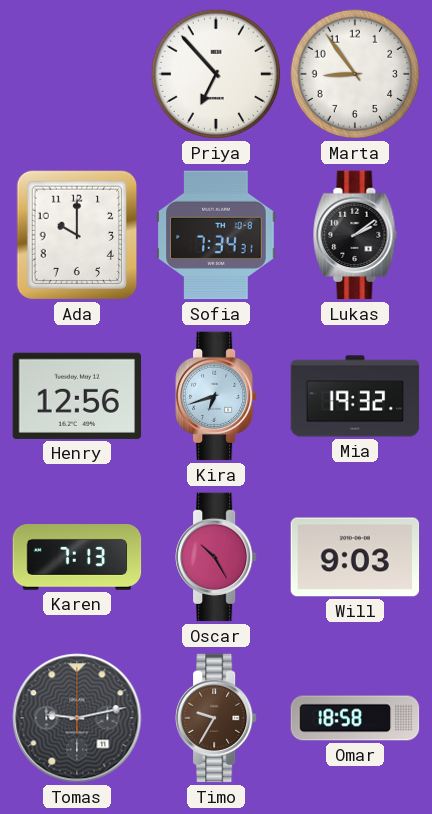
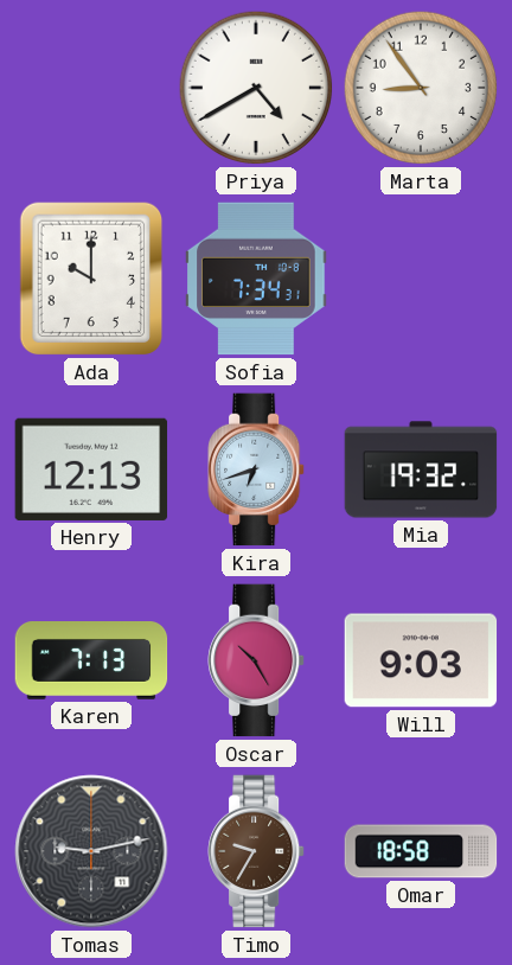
Priya: 6:53 -> 4:40 (256, 88)
Lukas: 2:09 -> none (355, 235)
Henry: 12:56 -> 12:13 (91, 469)
